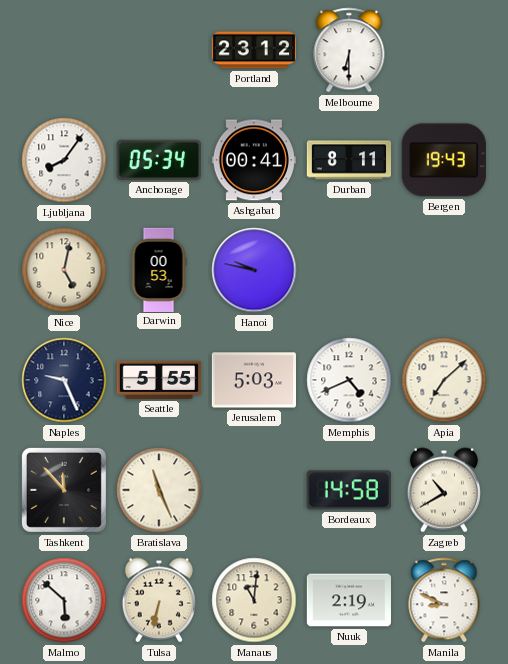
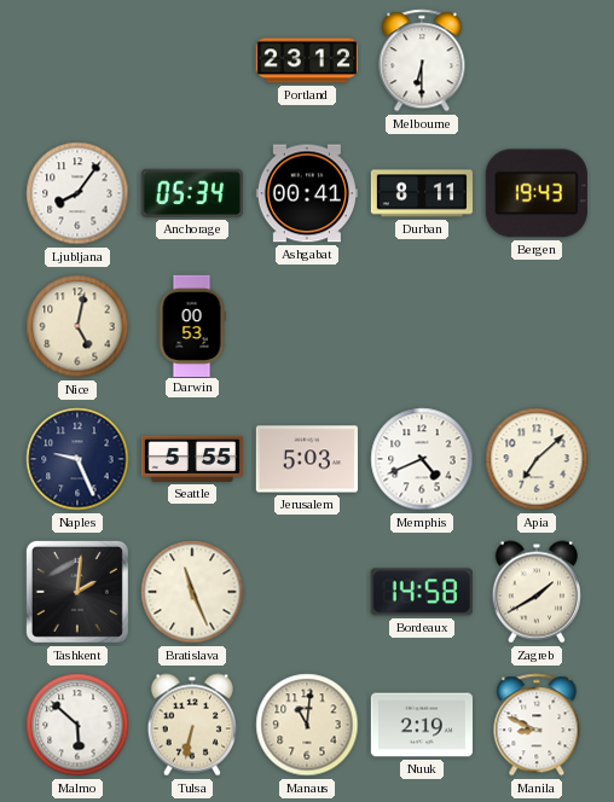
Hanoi: 9:47 -> none (254, 270)
Tashkent: 11:53 -> 2:01 (77, 592)
Zagreb: 10:40 -> 1:40 (537, 592)
